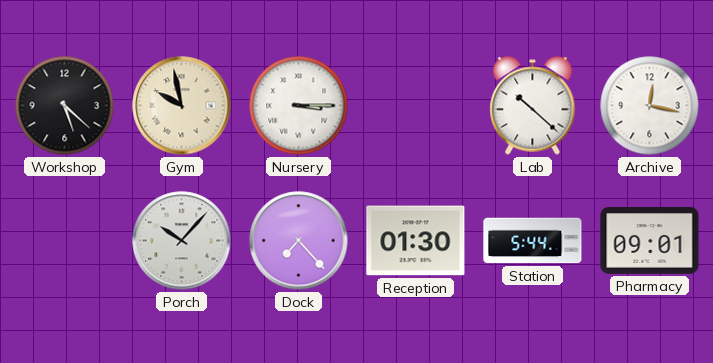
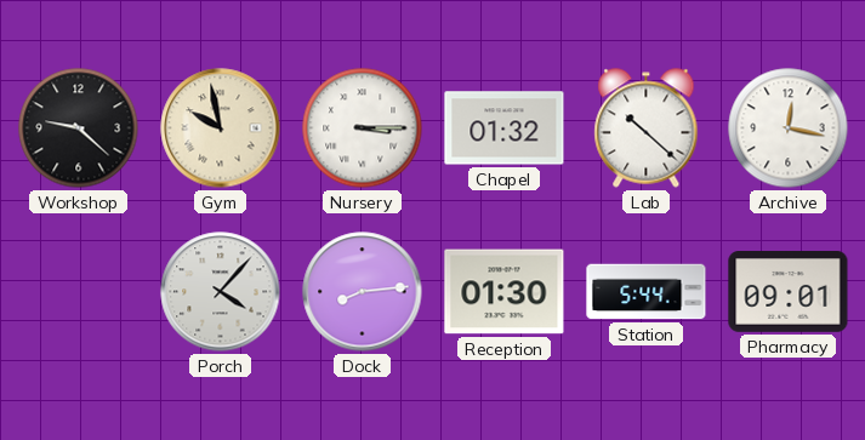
Workshop: 5:22 -> 9:22 (79, 128)
Chapel: none -> 01:32 (505, 128)
Porch: 10:07 -> 4:07 (221, 292)
Dock: 7:23 -> 8:14 (363, 292)
